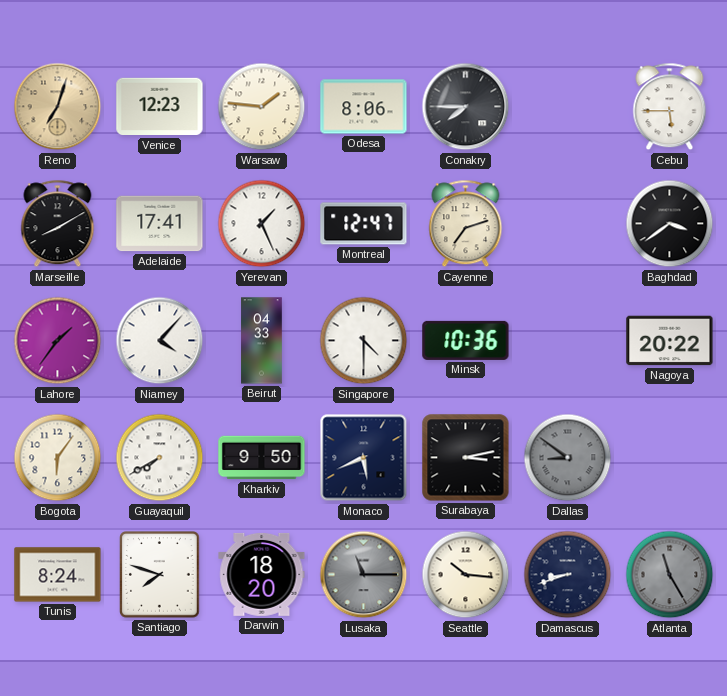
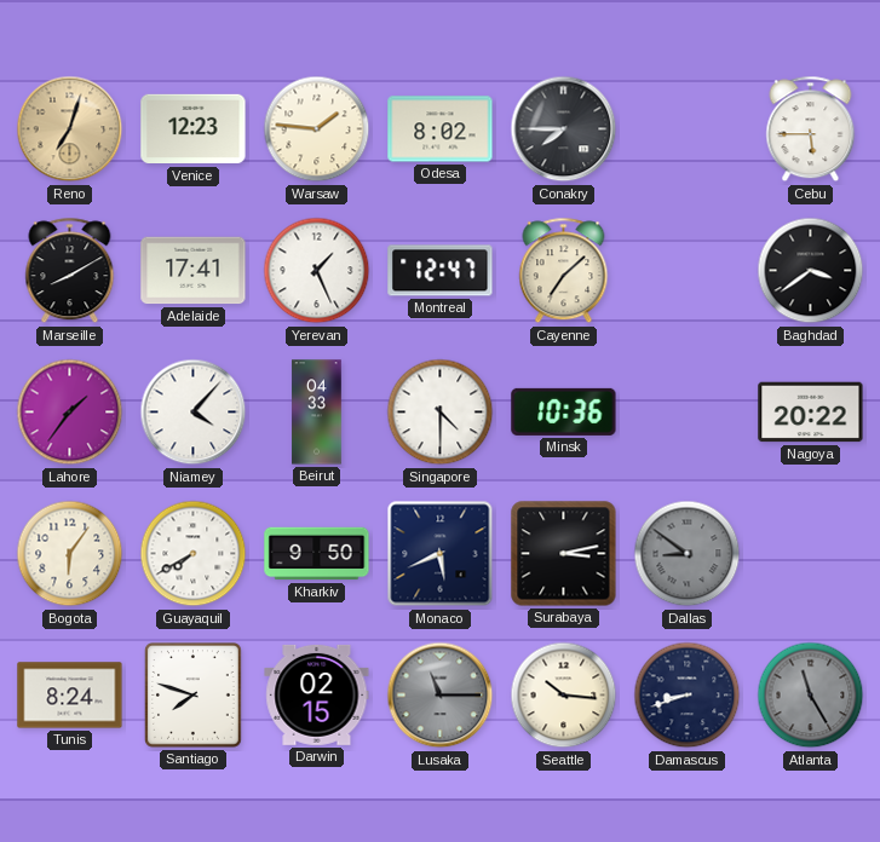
Odesa: 8:06 -> 8:02 (441, 129)
Cayenne: 7:12 -> 7:08 (564, 271)
Darwin: 18:20 -> 02:15 (317, 694)
